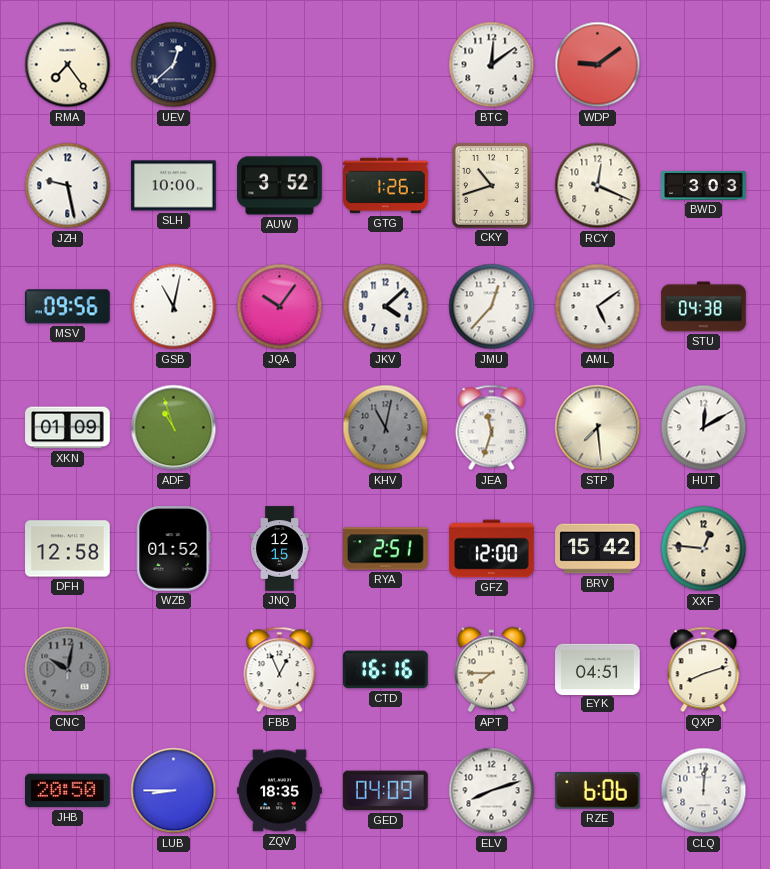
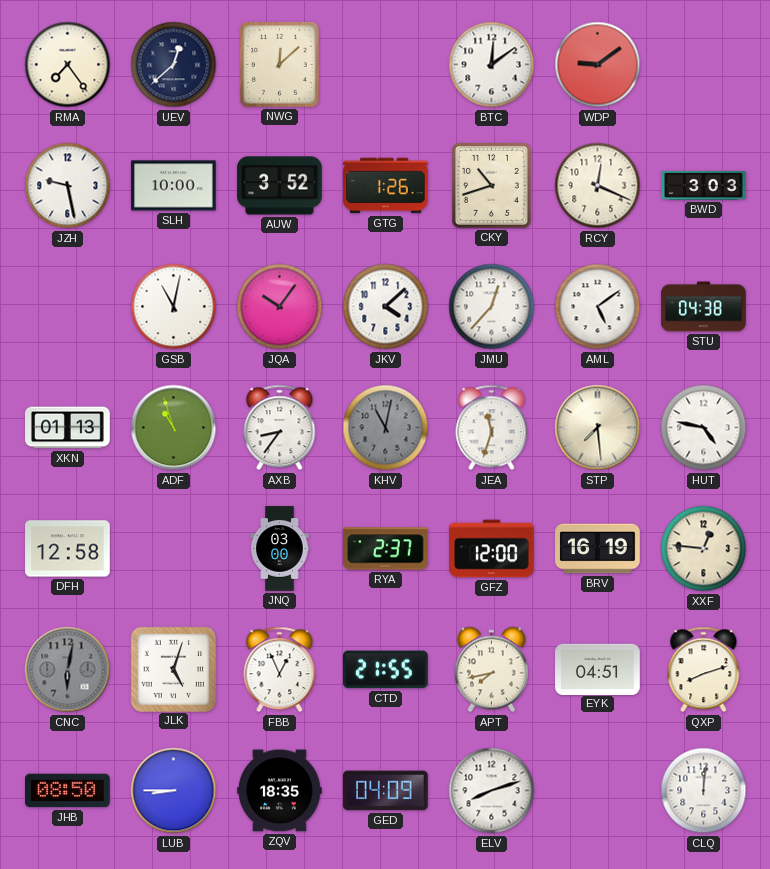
NWG: none -> 12:08 (279, 64)
MSV: 09:56 -> none (67, 307)
XKN: 01:09 -> 01:13 (68, 428)
AXB: none -> 8:36 (280, 428)
HUT: 12:10 -> 4:47 (704, 428)
WZB: 01:52 -> none (174, 549)
JNQ: 12:15 -> 03:00 (280, 549)
RYA: 2:51 -> 2:37 (386, 549)
BRV: 15:42 -> 16:19 (598, 549)
CNC: 10:02 -> 6:02 (68, 670)
JLK: none -> 5:03 (173, 669)
CTD: 16:16 -> 21:55 (386, 670)
APT: 7:45 -> 7:43 (491, 670)
JHB: 20:50 -> 08:50 (68, 791)
RZE: 6:06 -> none (597, 791)
